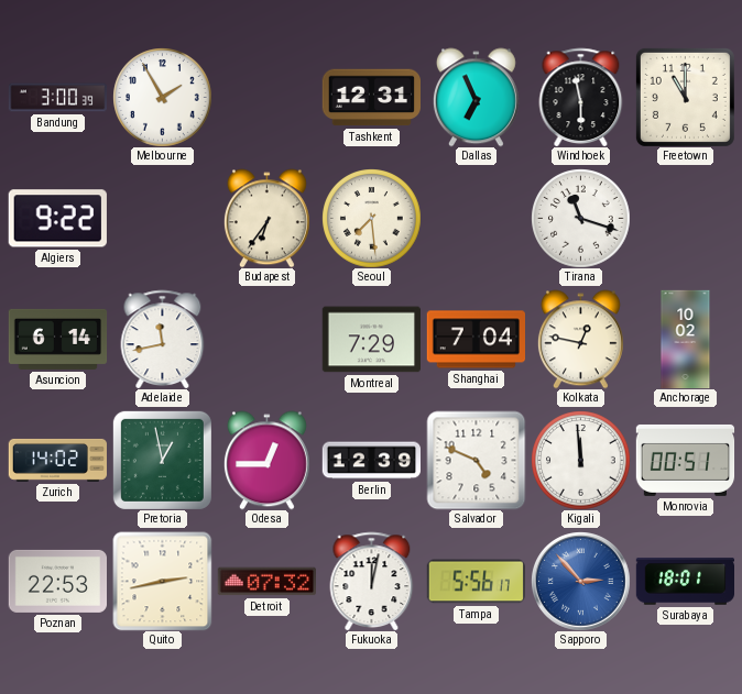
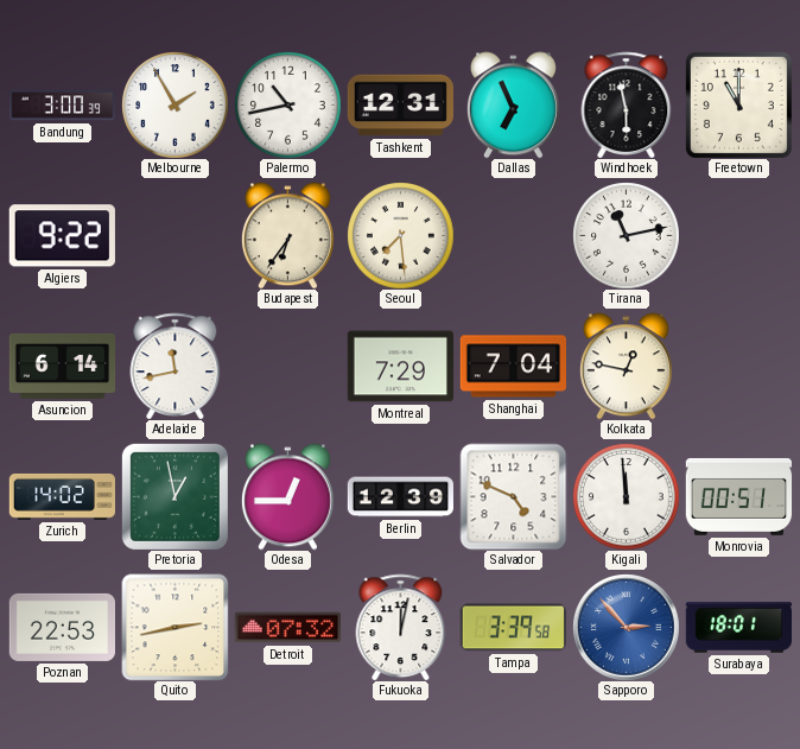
Palermo: none -> 10:43 (287, 104)
Tirana: 11:18 -> 11:13 (626, 235)
Anchorage: 10:02 -> none (686, 339)
Tampa: 5:56 -> 3:39 (513, 628)
